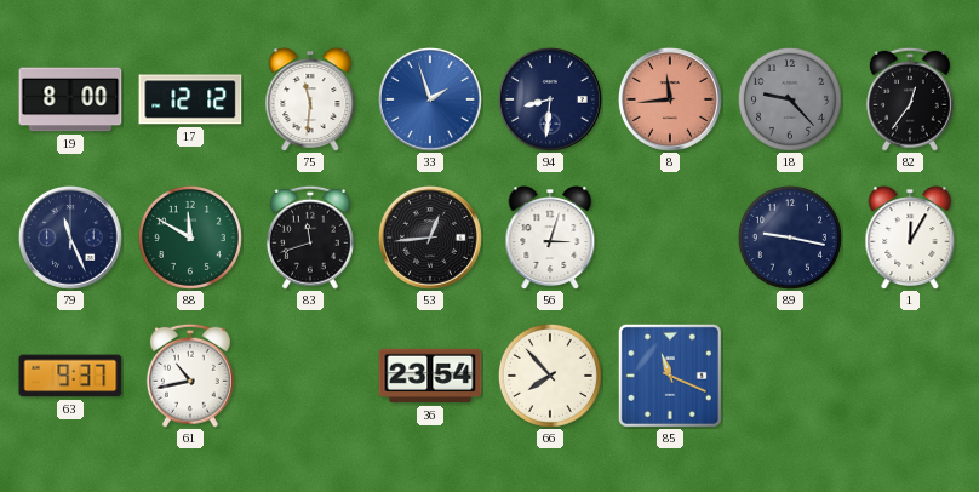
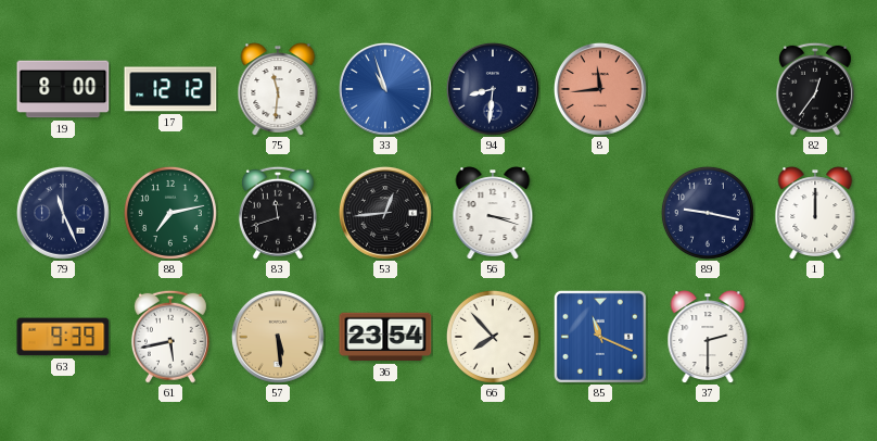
33: 1:57 -> 10:57 (385, 89)
18: 9:23 -> none (790, 99)
88: 11:50 -> 7:13 (170, 213)
56: 3:03 -> 3:18 (493, 213)
1: 12:05 -> 12:00 (815, 213)
63: 9:37 -> 9:39 (63, 337)
61: 10:43 -> 5:43 (170, 337)
57: none -> 5:29 (278, 337)
37: none -> 2:30 (708, 337)
